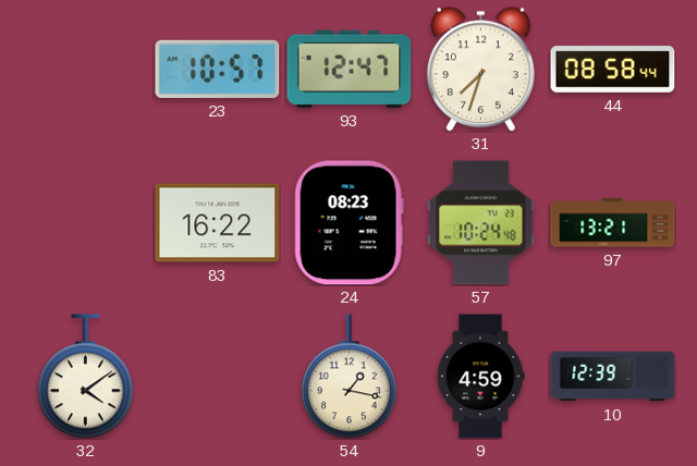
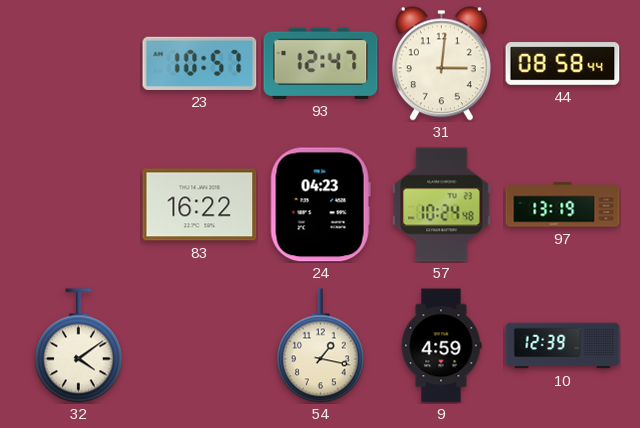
31: 7:33 -> 3:01 (441, 64)
24: 08:23 -> 04:23 (320, 205)
97: 13:21 -> 13:19 (563, 205)
